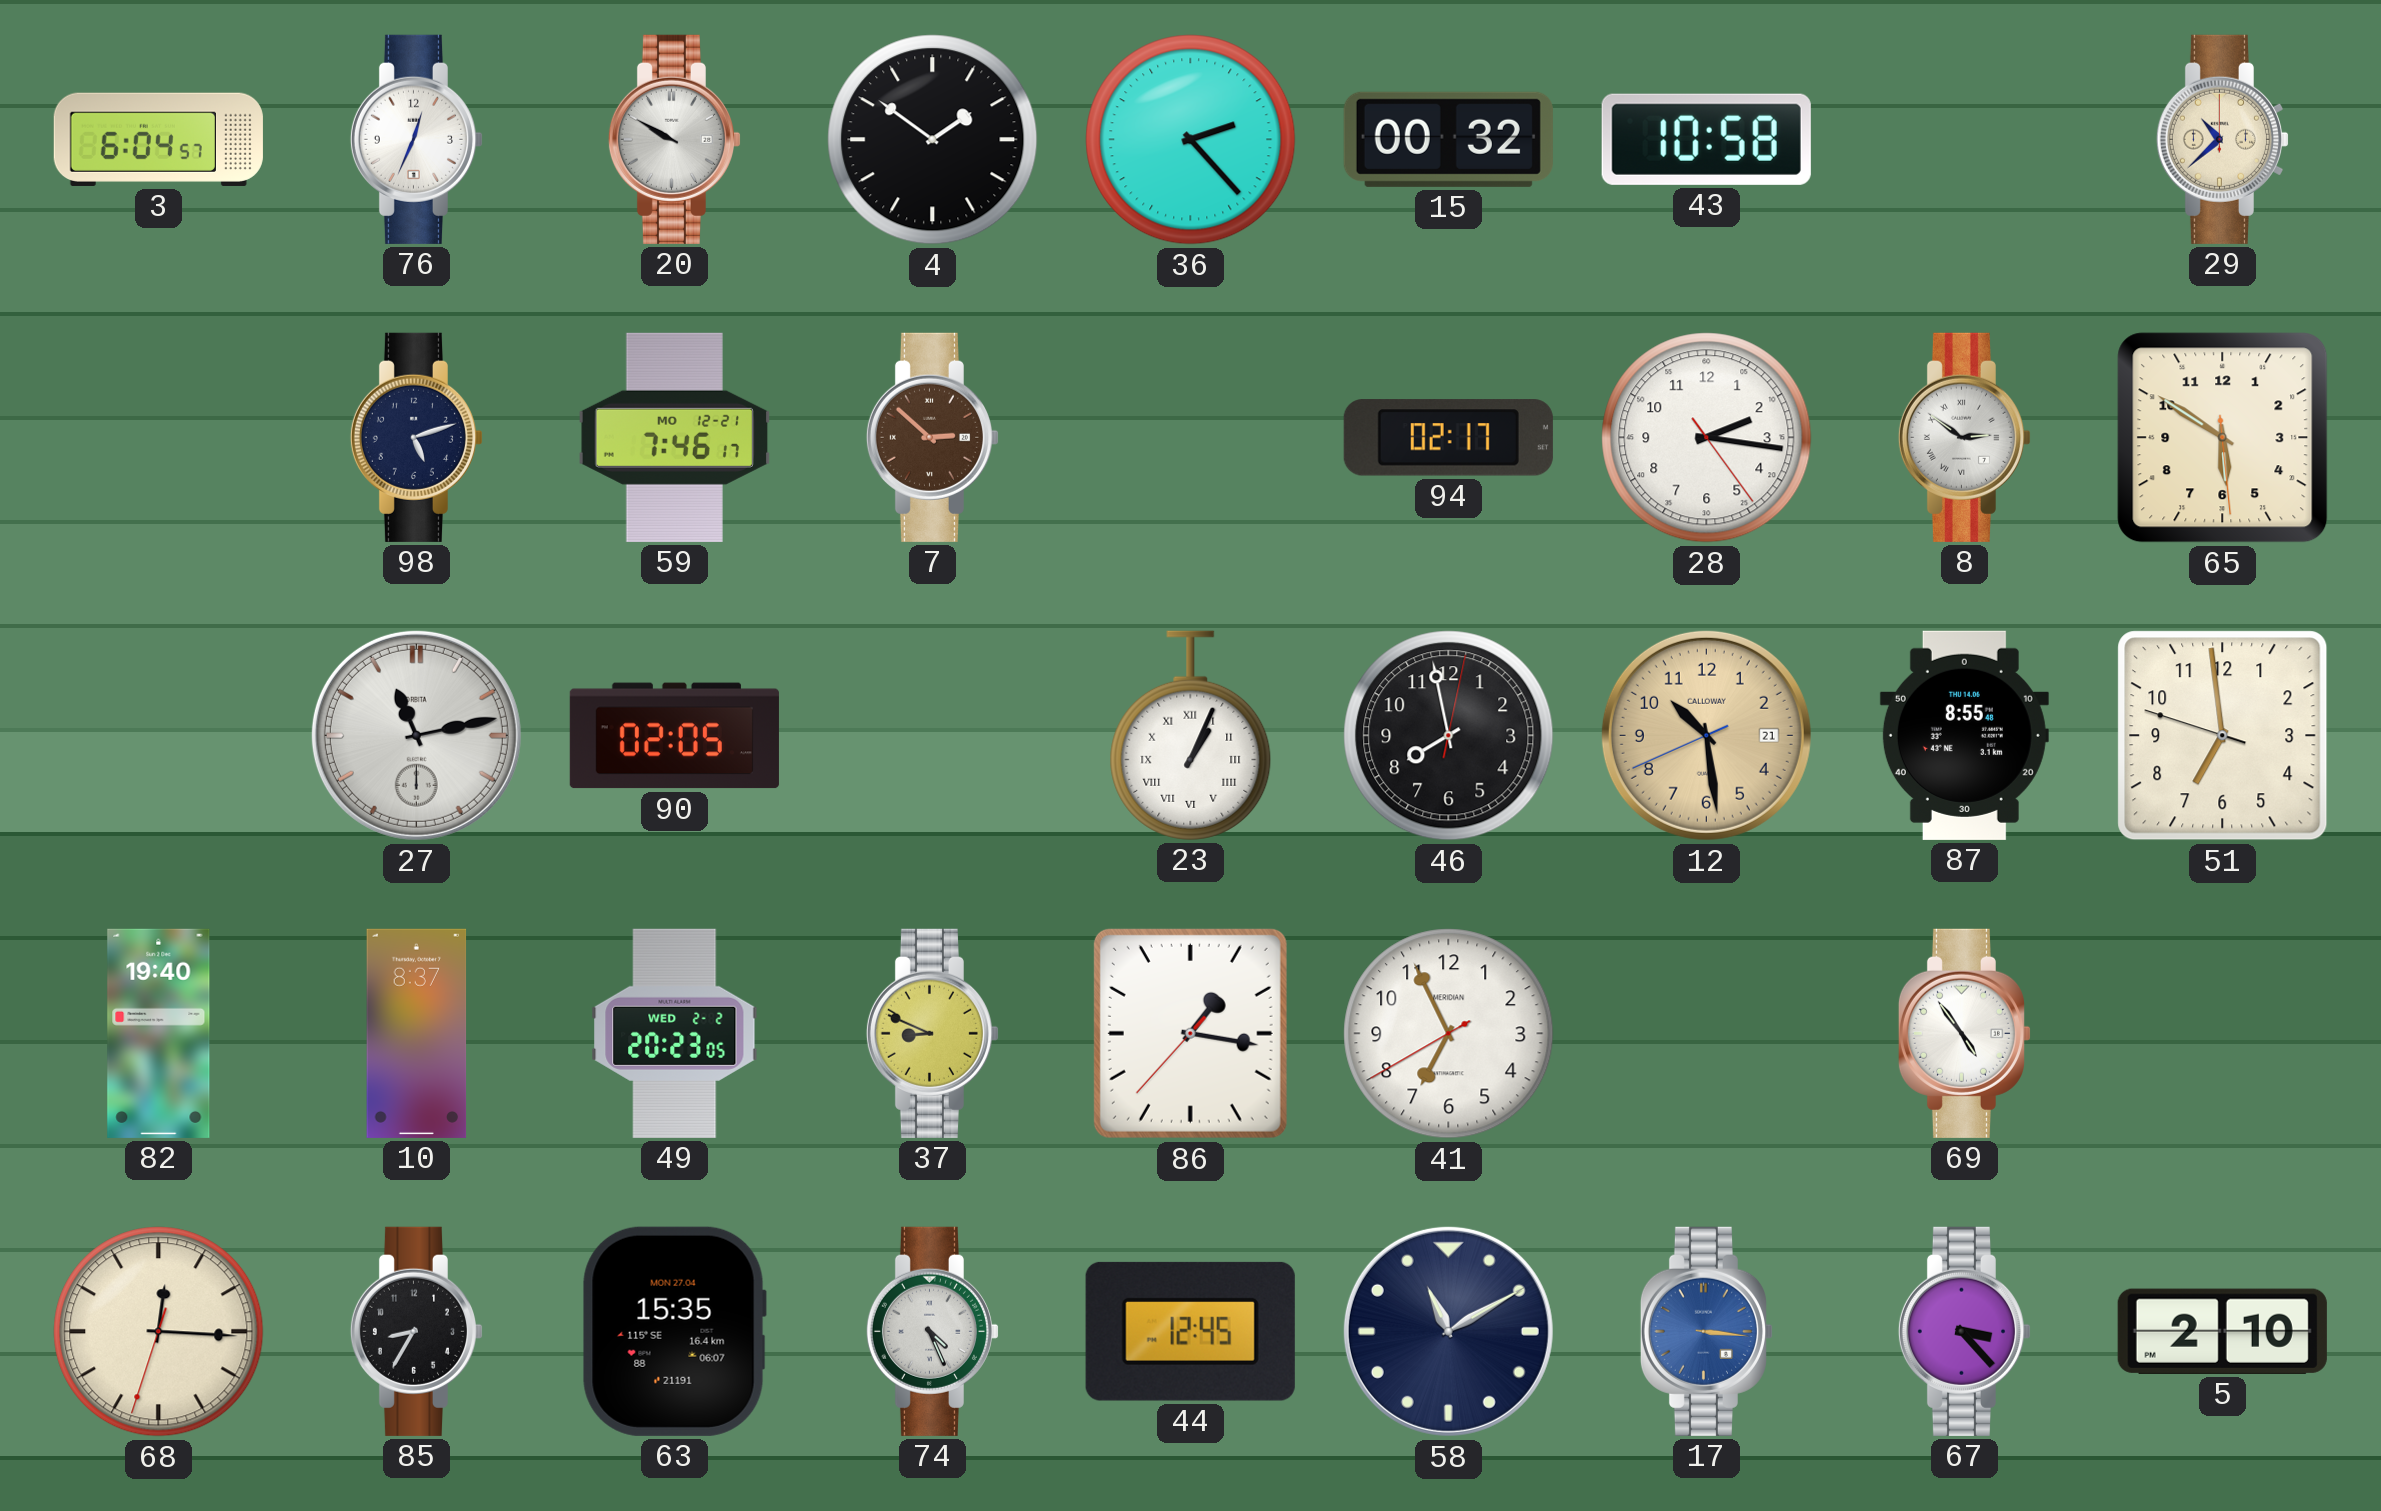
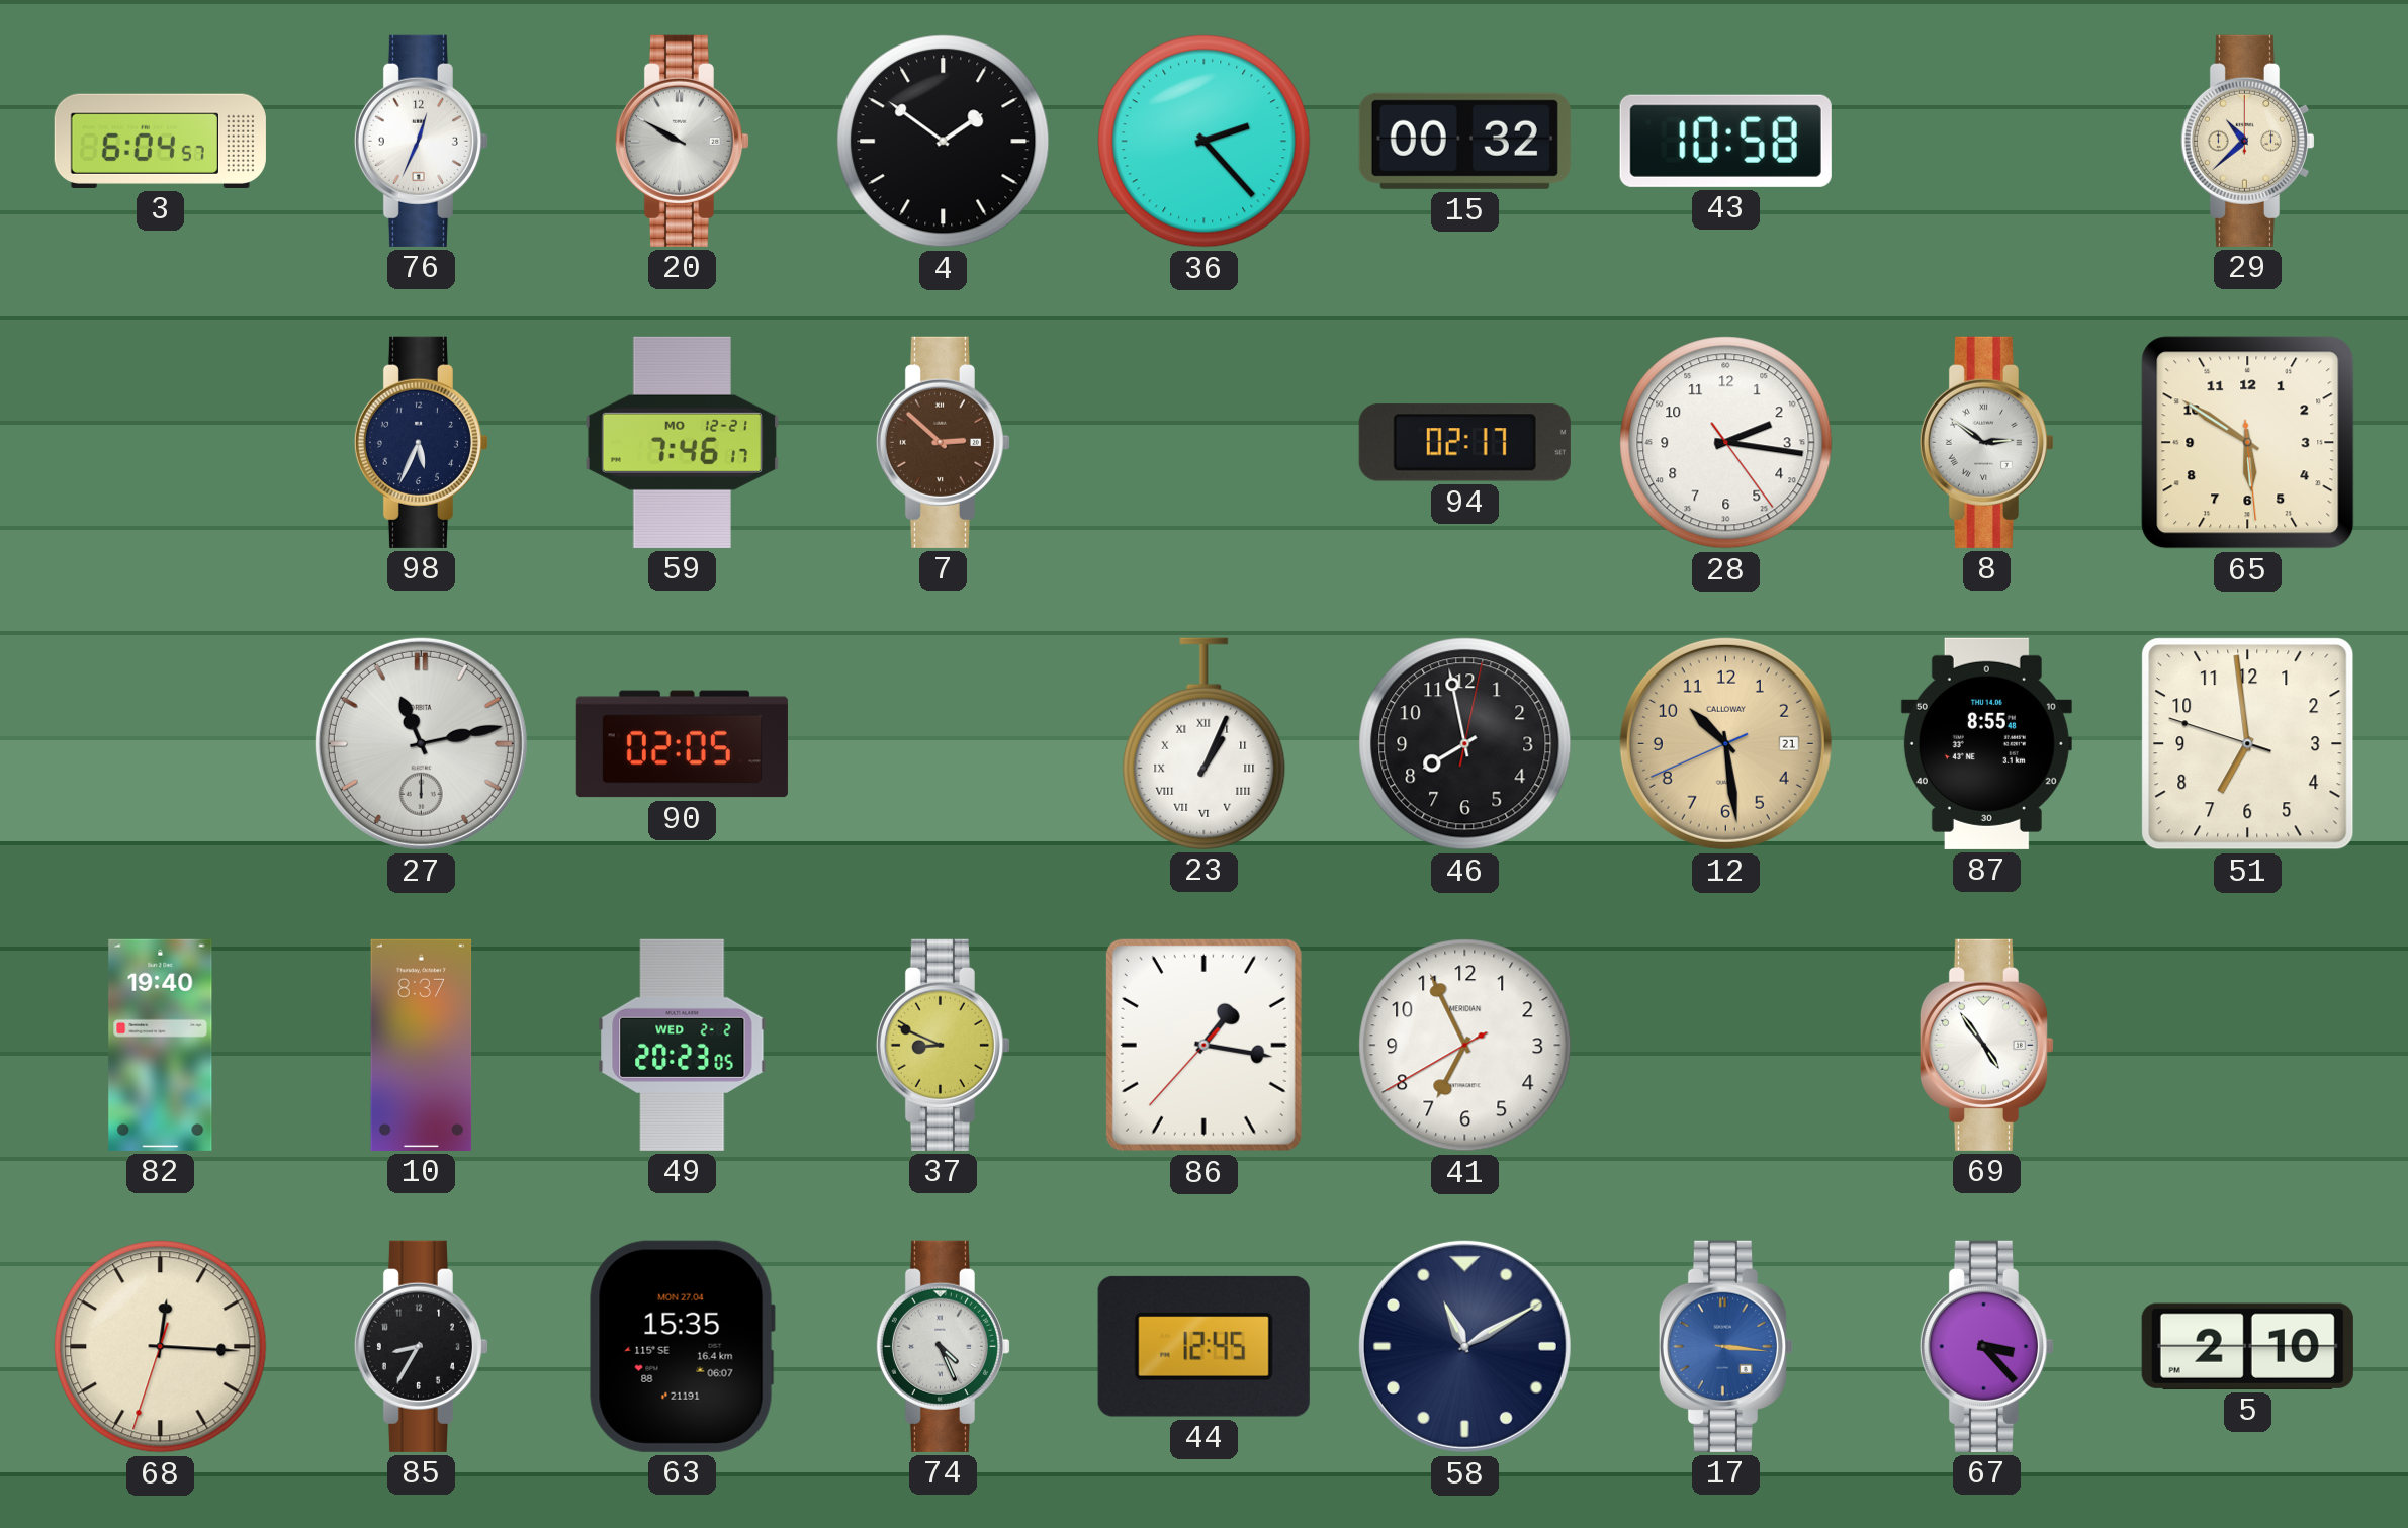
98: 5:12 -> 5:34 (421, 442)
